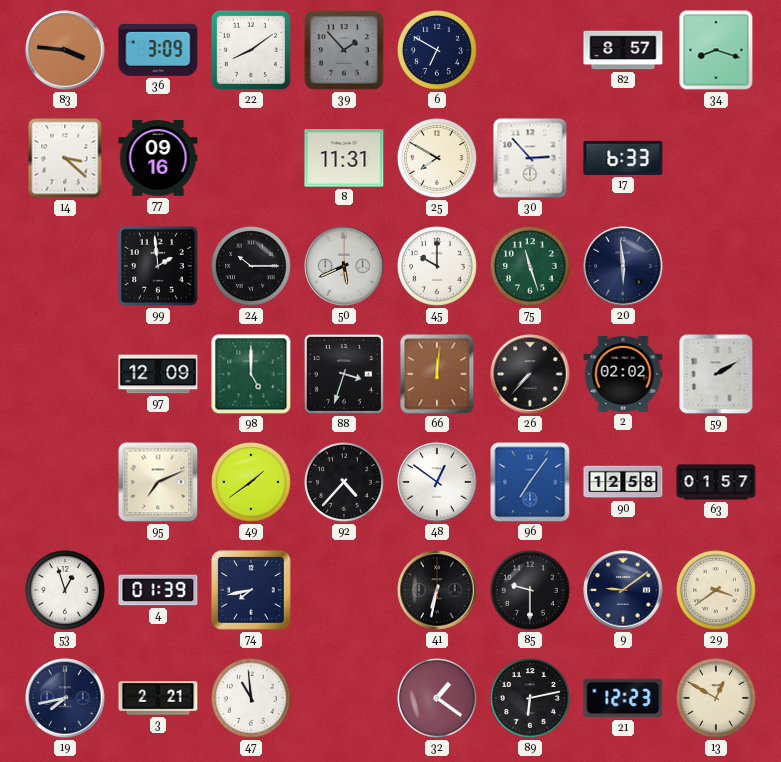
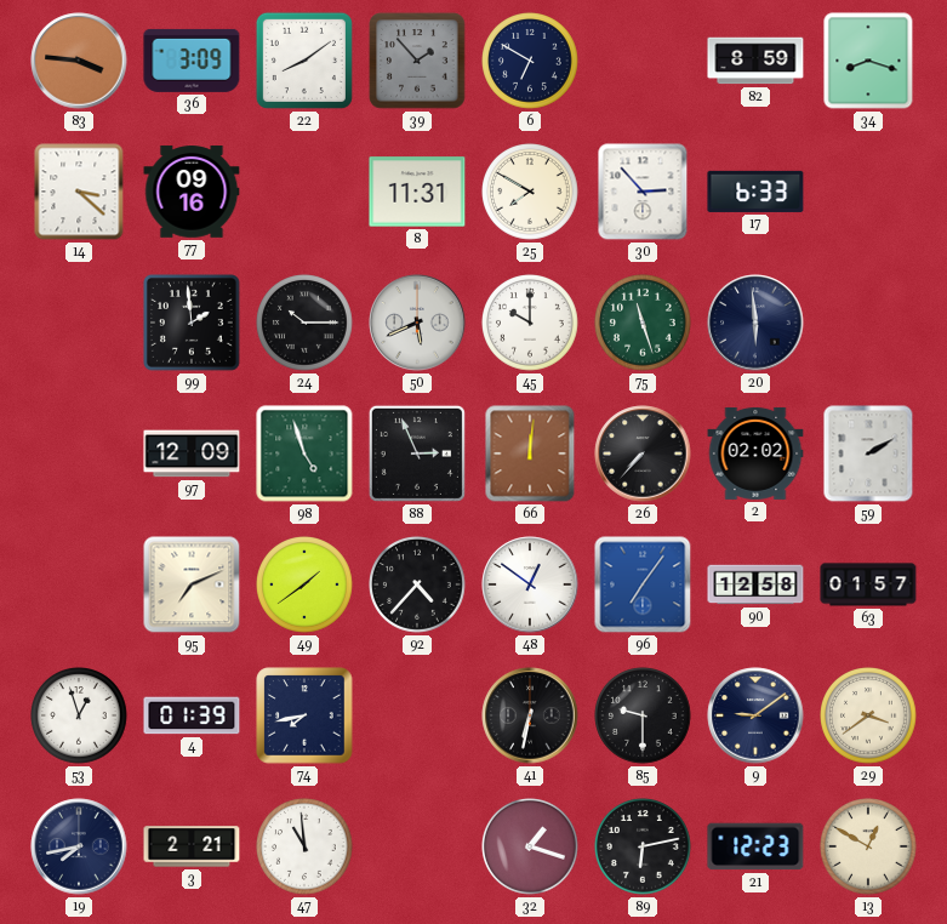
82: 8:57 -> 8:59 (755, 61)
98: 5:00 -> 4:57 (304, 454)
88: 3:33 -> 2:56 (417, 454)
32: 1:21 -> 1:18 (531, 848)
